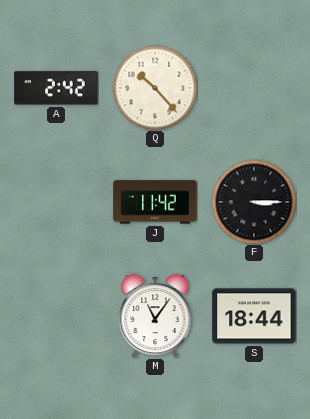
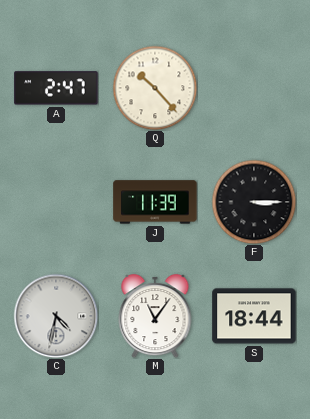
A: 2:42 -> 2:47 (56, 88)
J: 11:42 -> 11:39 (155, 202)
C: none -> 4:32 (56, 316)
